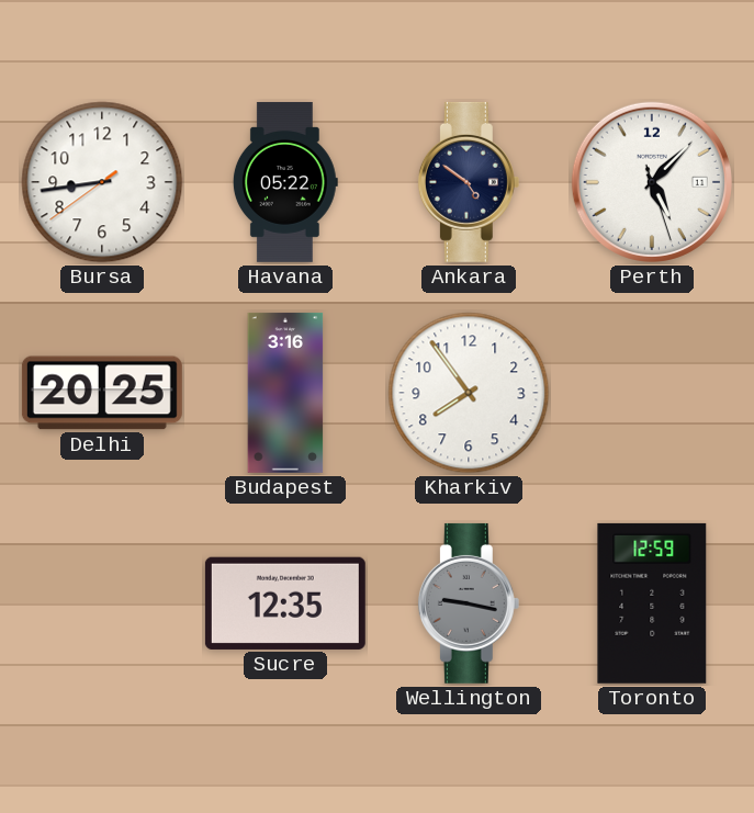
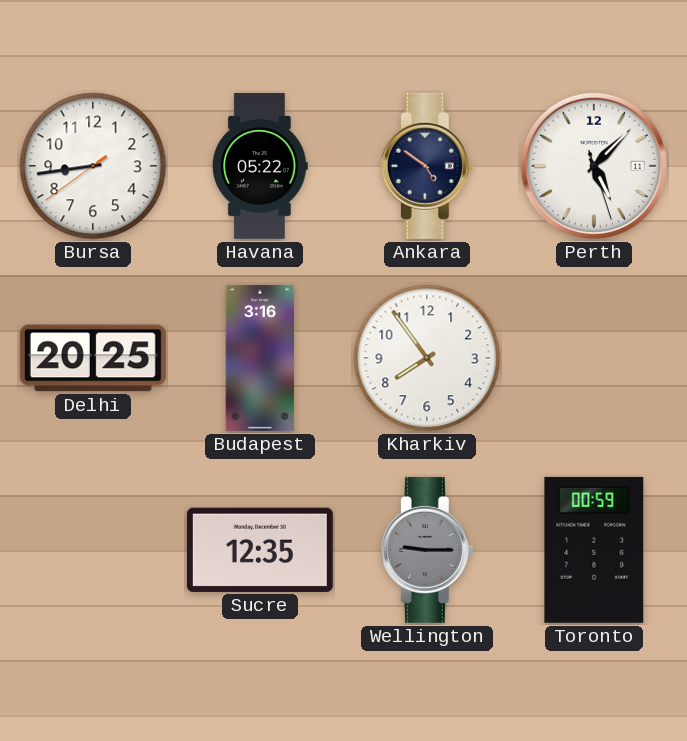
Wellington: 9:17 -> 9:15 (427, 550)
Toronto: 12:59 -> 00:59 (594, 550)
